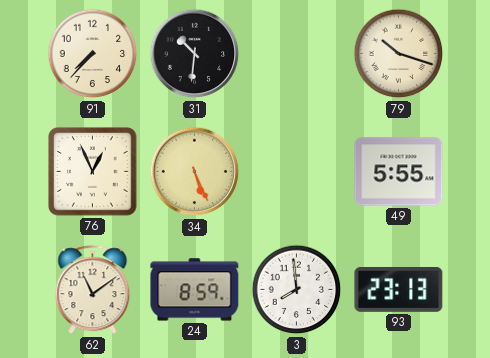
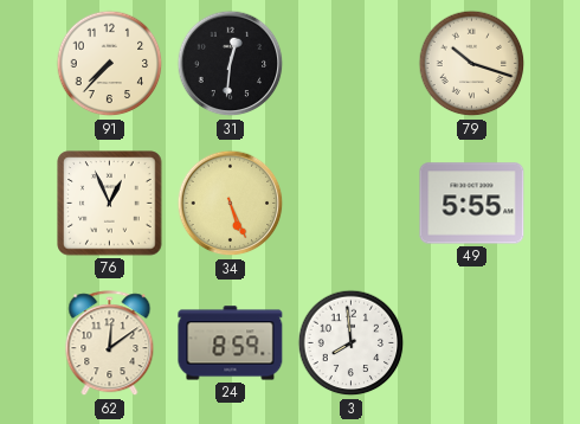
31: 10:31 -> 12:31 (231, 64)
62: 11:09 -> 12:09 (110, 343)
93: 23:13 -> none (399, 289)
